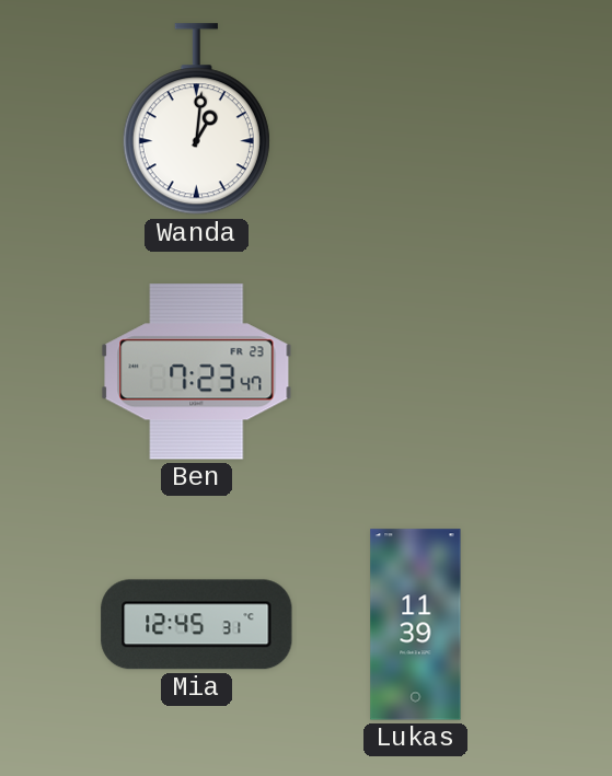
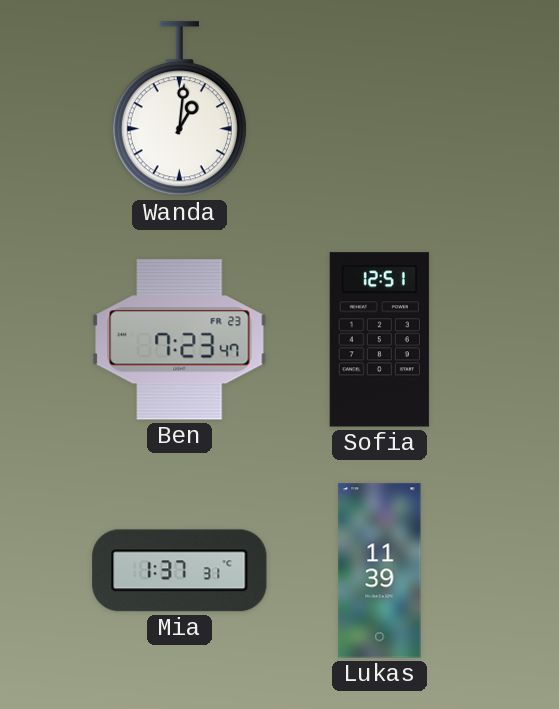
Sofia: none -> 12:51 (379, 340)
Mia: 12:45 -> 1:37 (180, 571)
